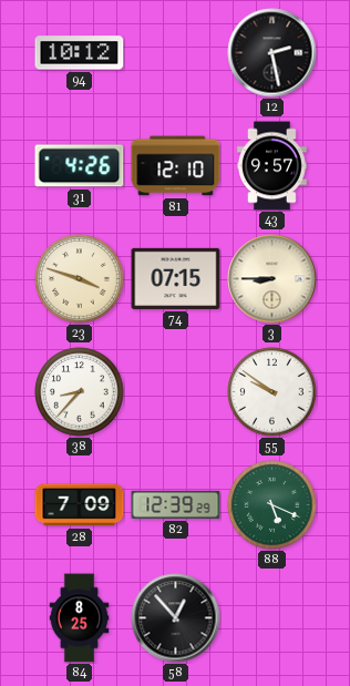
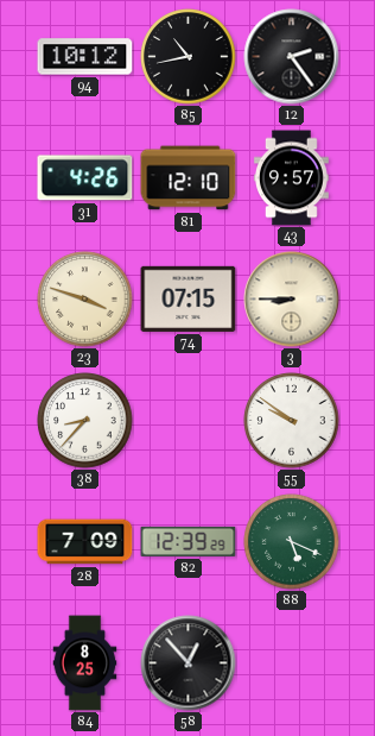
85: none -> 10:43 (189, 57)
12: 2:28 -> 2:24 (292, 57)
